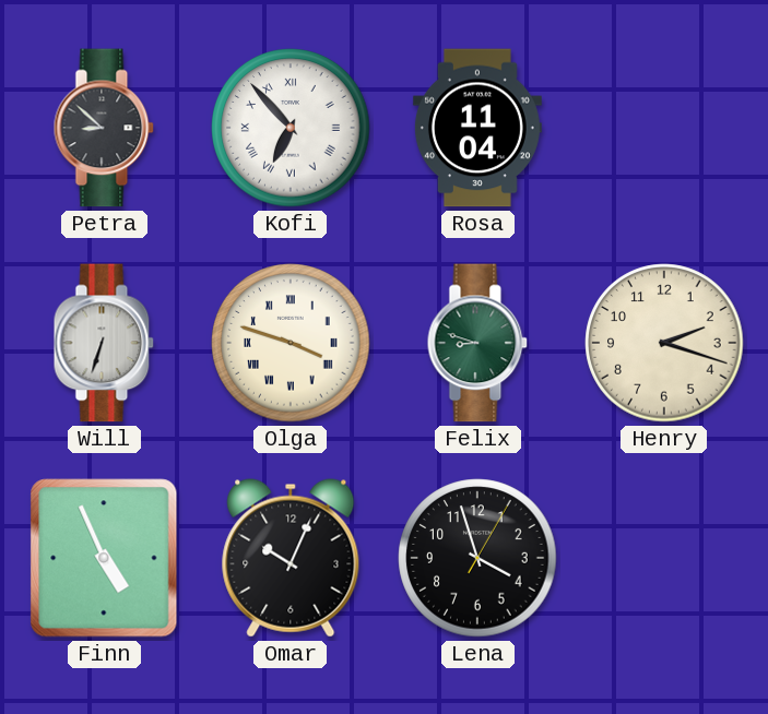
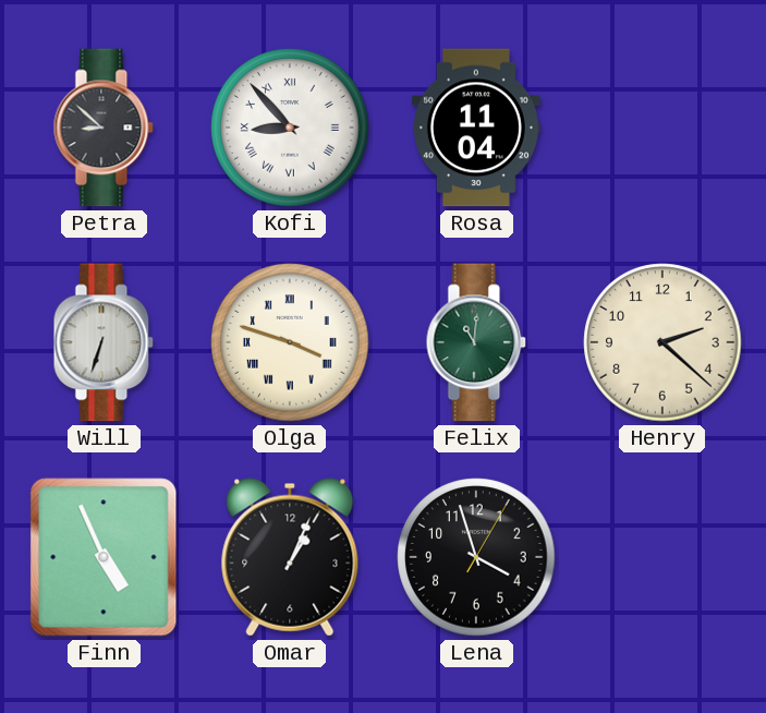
Kofi: 6:53 -> 8:53 (290, 128)
Felix: 8:48 -> 11:01 (476, 342)
Henry: 2:18 -> 2:22 (662, 342)
Omar: 10:04 -> 1:04 (290, 557)
